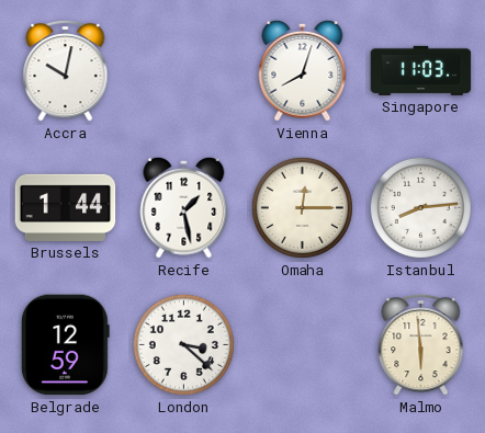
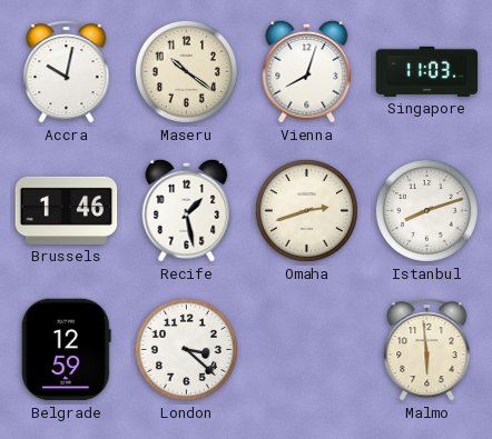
Maseru: none -> 10:21 (186, 71)
Brussels: 1:44 -> 1:46 (67, 210)
Omaha: 12:15 -> 2:42 (306, 210)
Istanbul: 8:14 -> 8:12 (426, 210)
